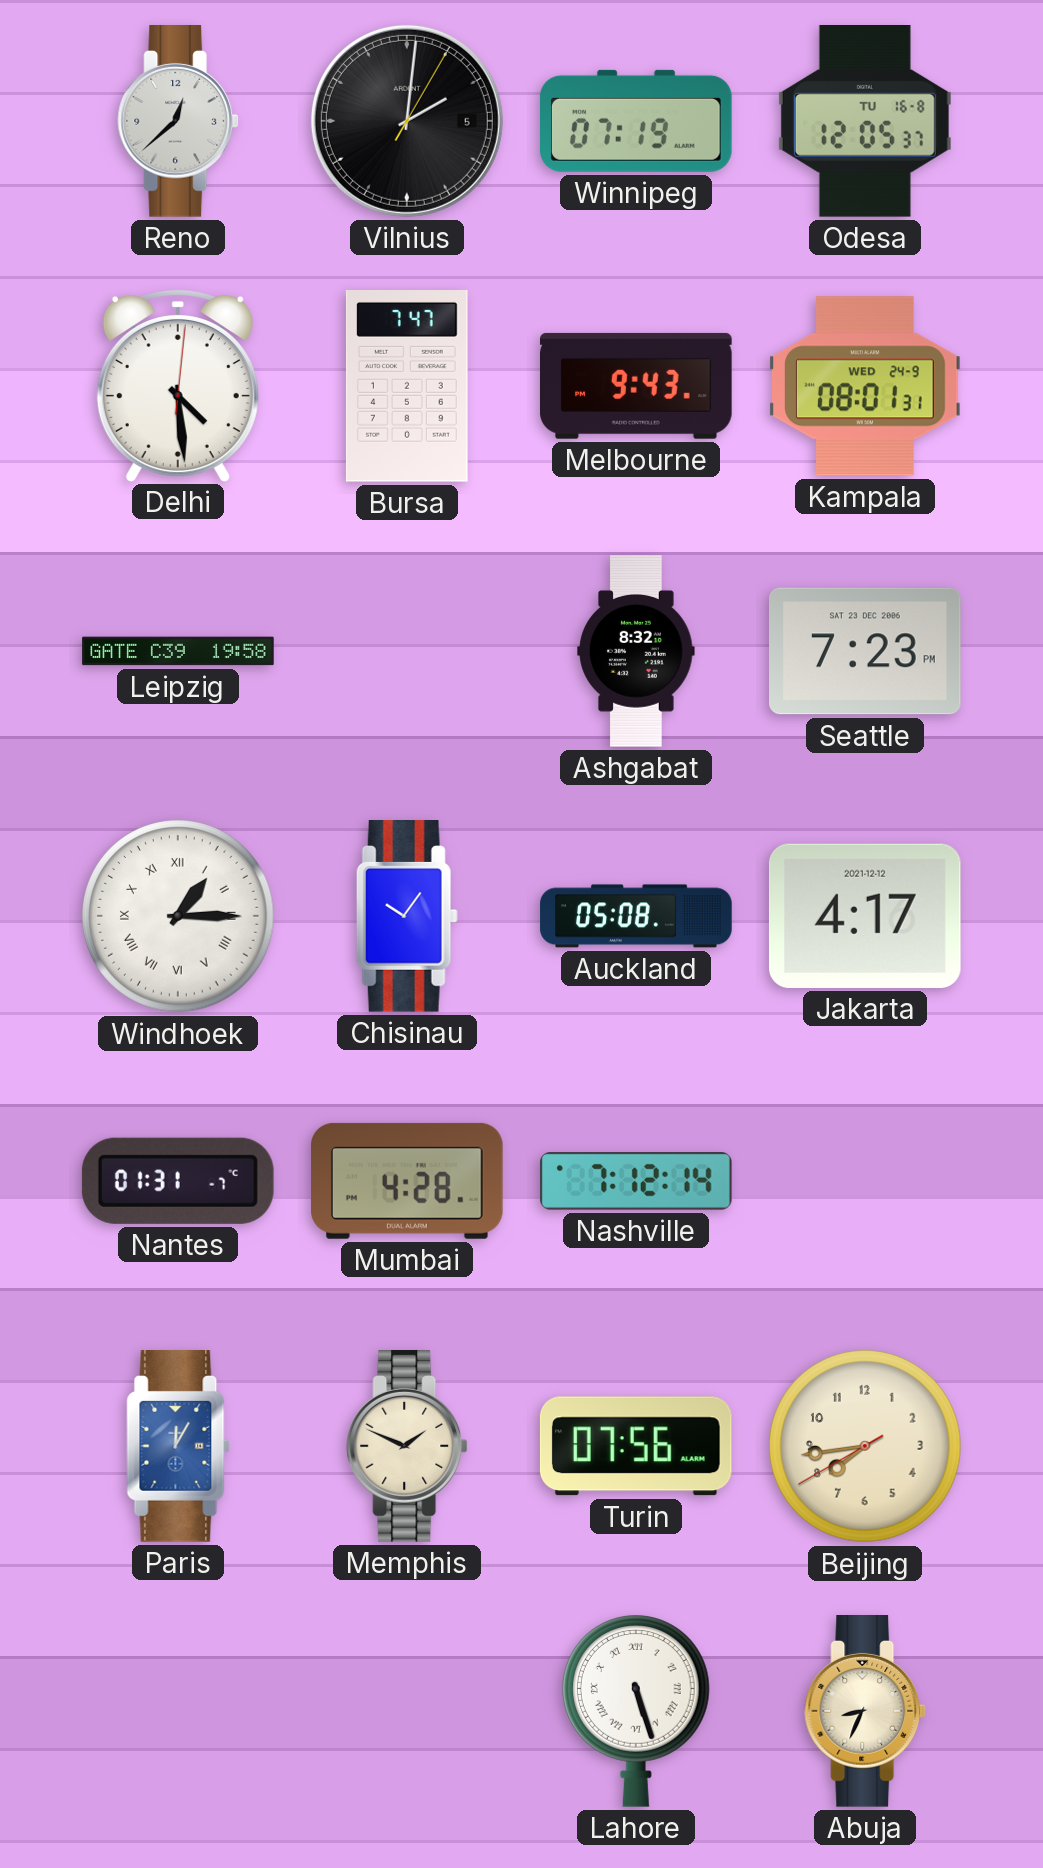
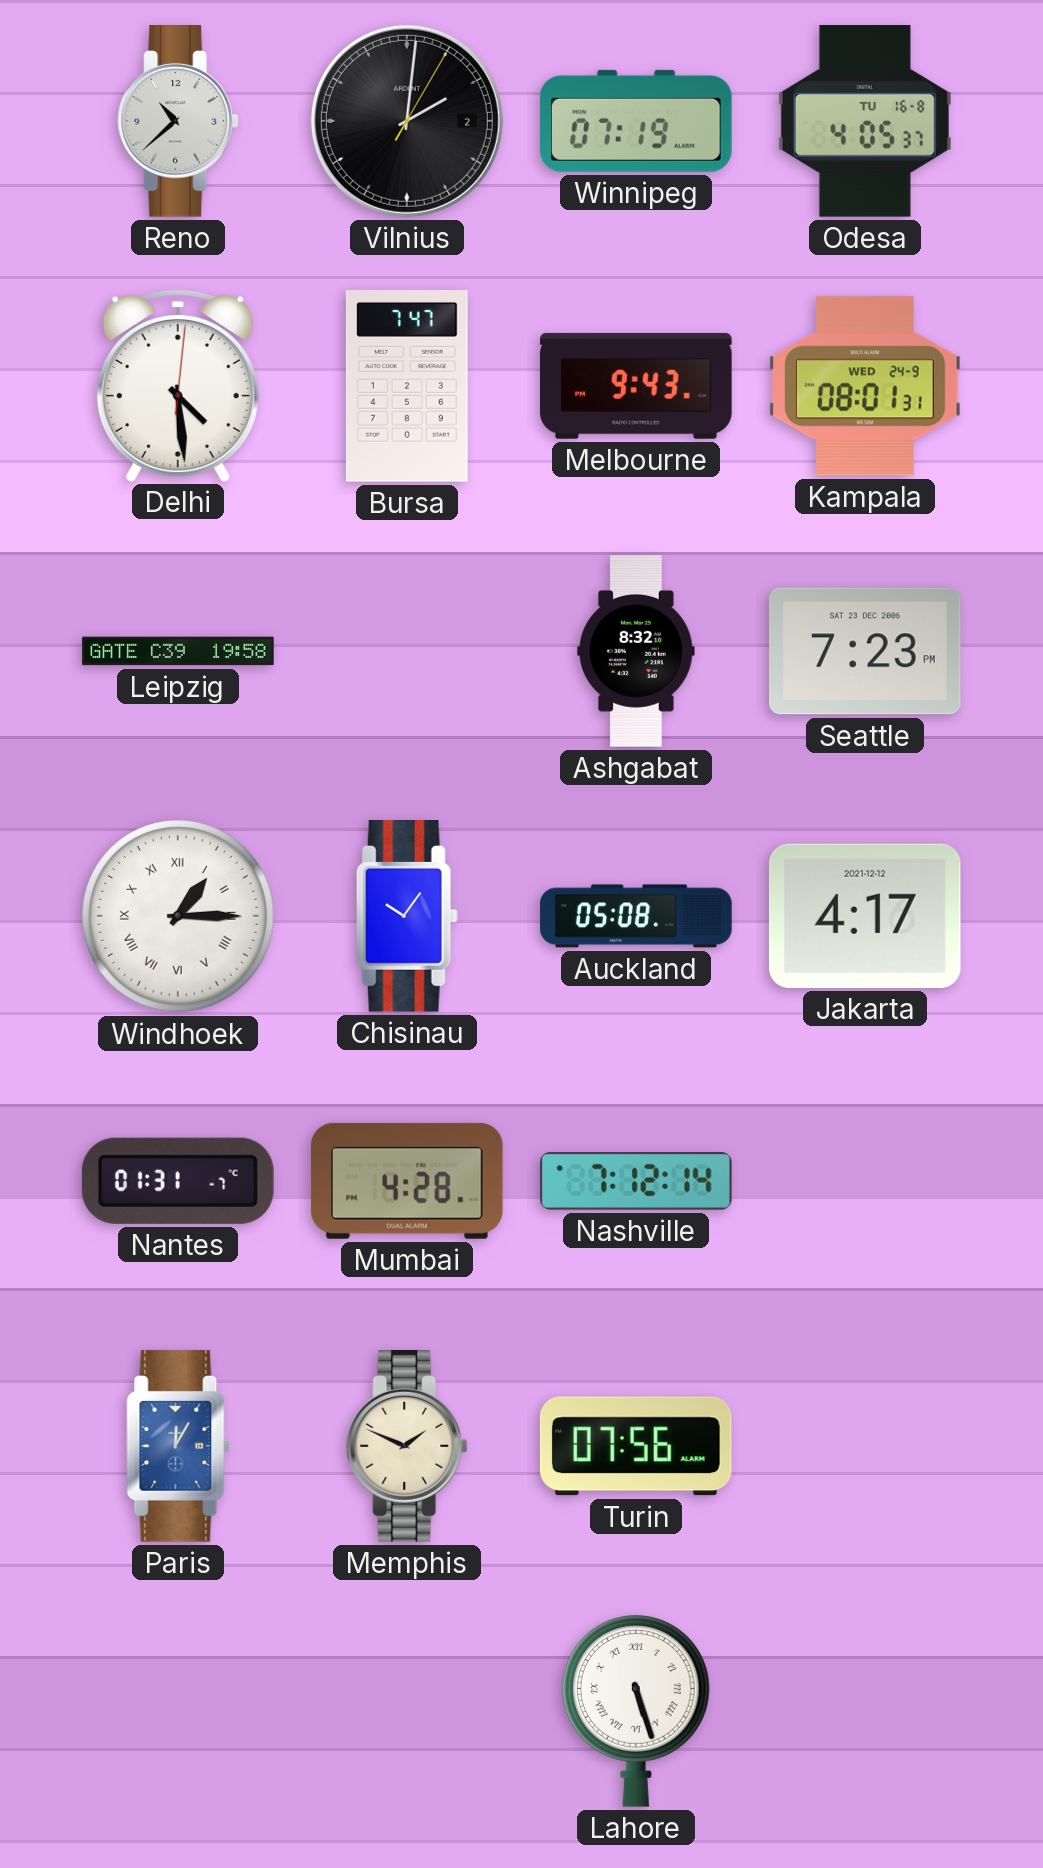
Reno: 12:38 -> 10:38 (178, 122)
Vilnius date: 5 -> 2 (407, 121)
Odesa: 12:05 -> 4:05 (865, 122)
Beijing: 7:43 -> none (865, 1446)
Abuja: 8:34 -> none (865, 1712)
